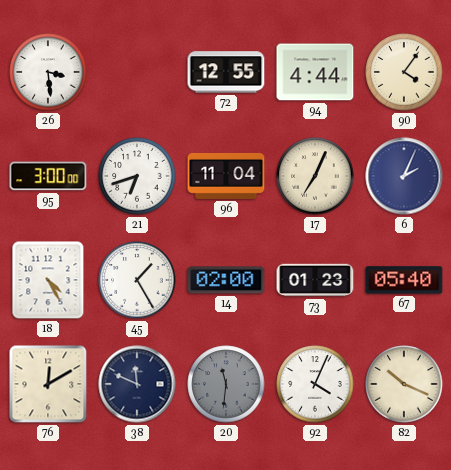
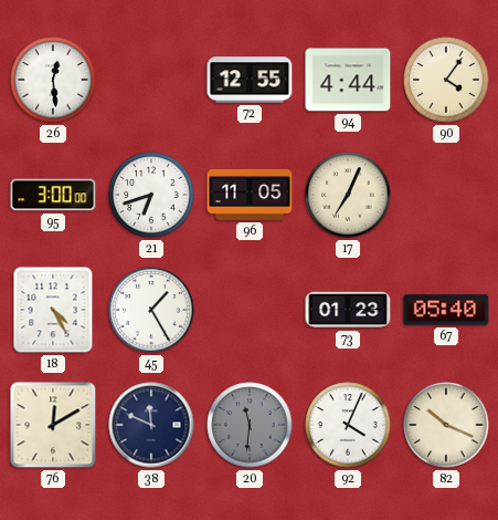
26: 3:29 -> 12:29 (53, 80)
96: 11:04 -> 11:05 (250, 195)
6: 2:04 -> none (404, 176)
14: 02:00 -> none (226, 280)
